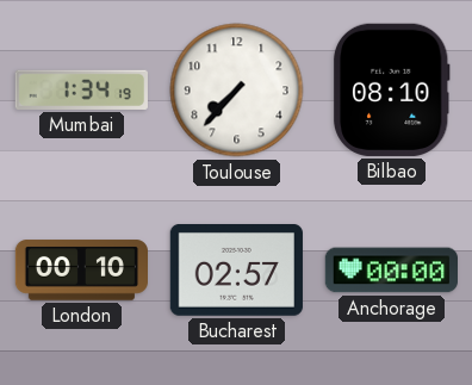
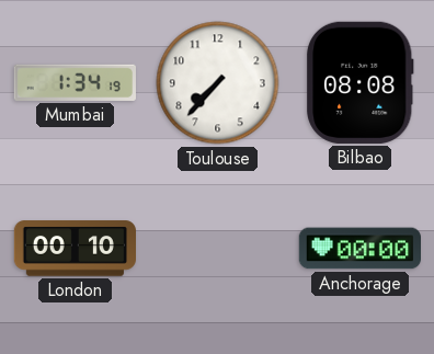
Bilbao: 08:10 -> 08:08 (361, 82)
Bucharest: 02:57 -> none (236, 271)
